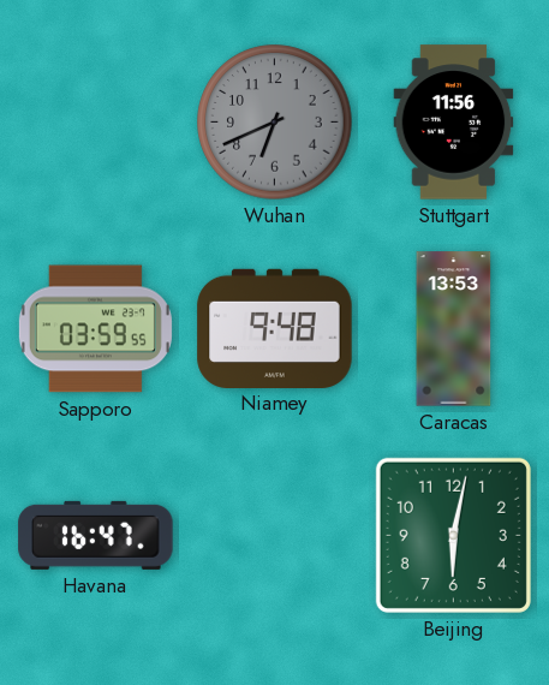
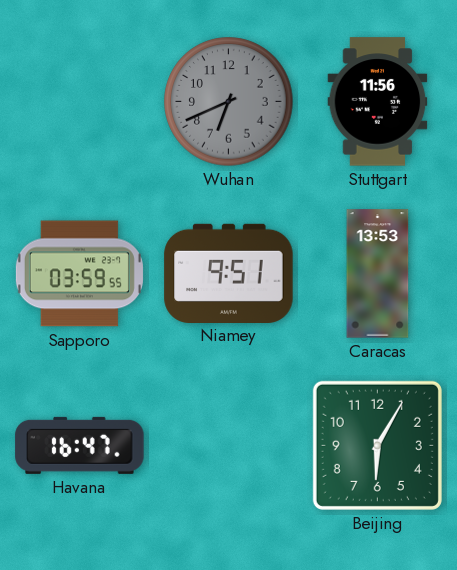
Niamey: 9:48 -> 9:51 (229, 273)
Beijing: 6:02 -> 6:05 (377, 445)
